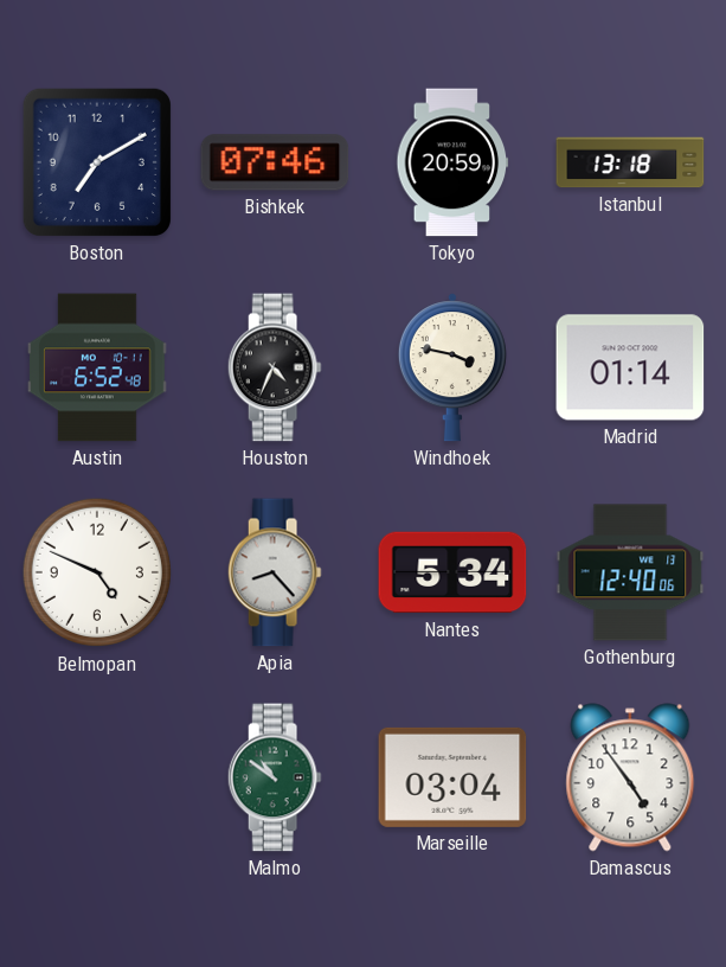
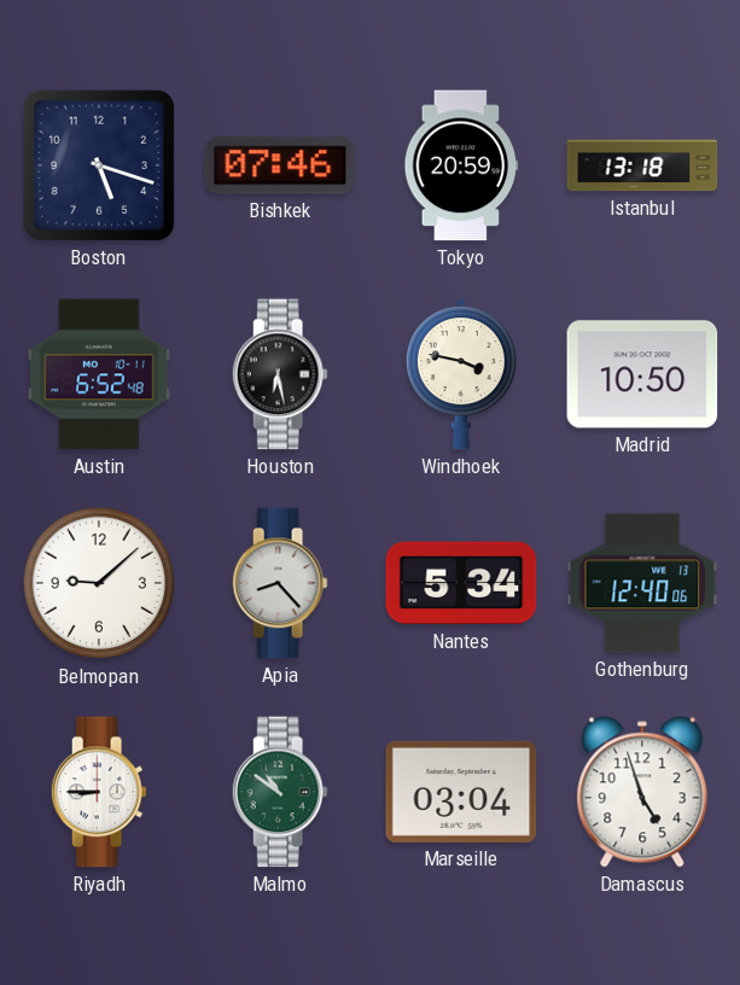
Boston: 7:10 -> 5:18 (99, 165)
Houston: 4:34 -> 6:28 (280, 374)
Madrid: 01:14 -> 10:50 (642, 374)
Belmopan: 4:49 -> 9:08 (99, 583)
Riyadh: none -> 8:45 (99, 792)
Damascus: 4:54 -> 4:57 (642, 792)
